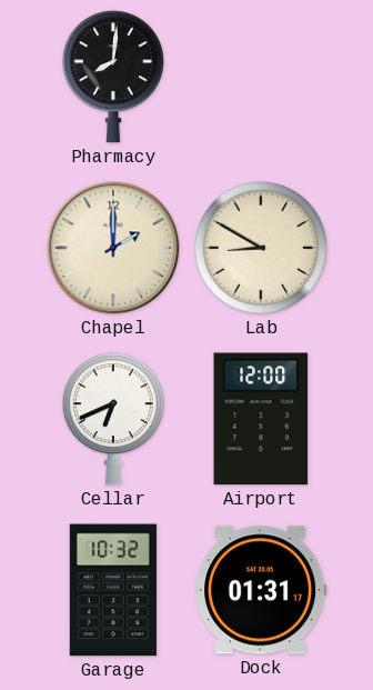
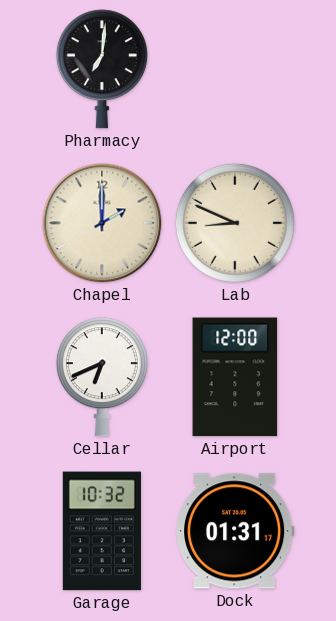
Pharmacy: 8:01 -> 7:01 (102, 69)
Lab: 8:50 -> 8:49 (235, 223)
